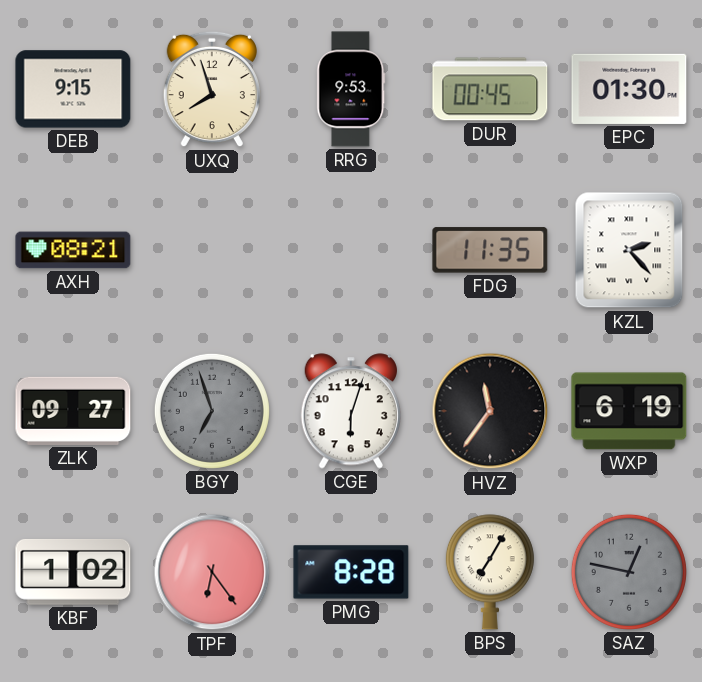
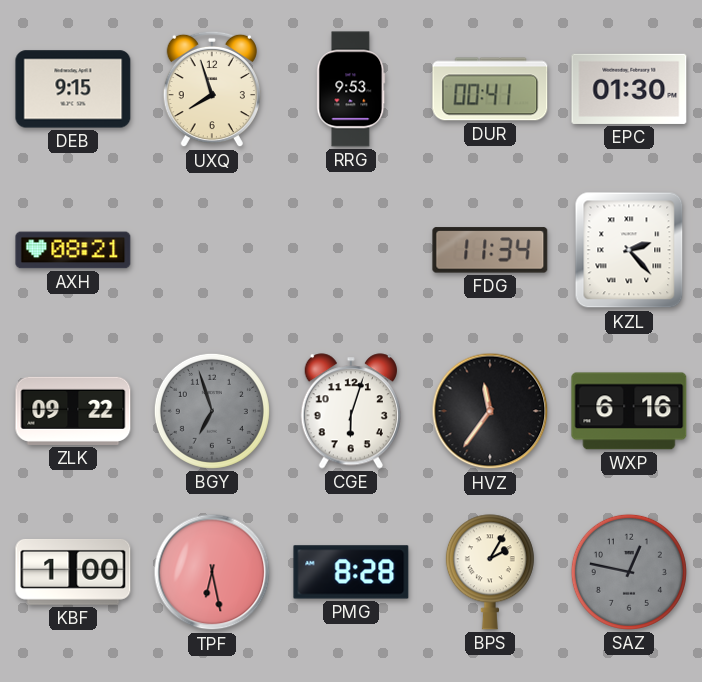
DUR: 00:45 -> 00:41 (490, 89)
FDG: 11:35 -> 11:34 (490, 250)
ZLK: 09:27 -> 09:22 (73, 411)
WXP: 6:19 -> 6:16 (629, 411)
KBF: 1:02 -> 1:00 (73, 572)
TPF: 6:24 -> 6:28 (212, 572)
BPS: 7:05 -> 2:05 (490, 572)
